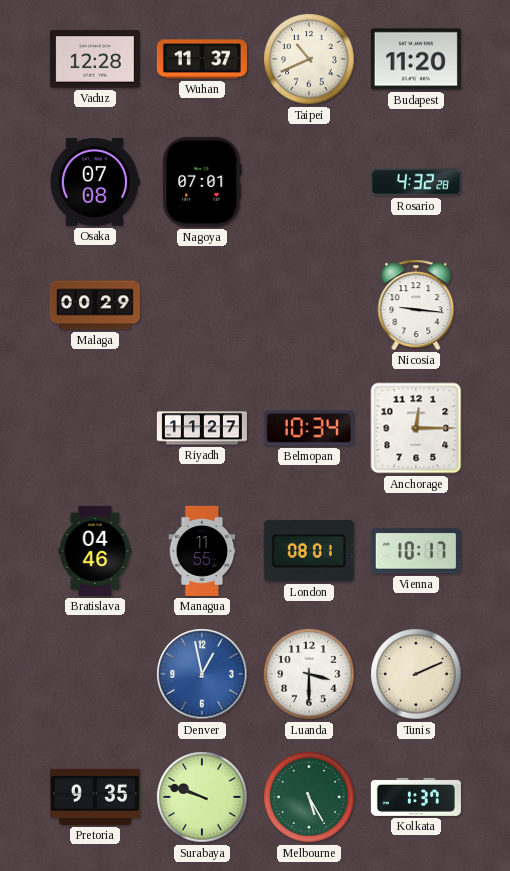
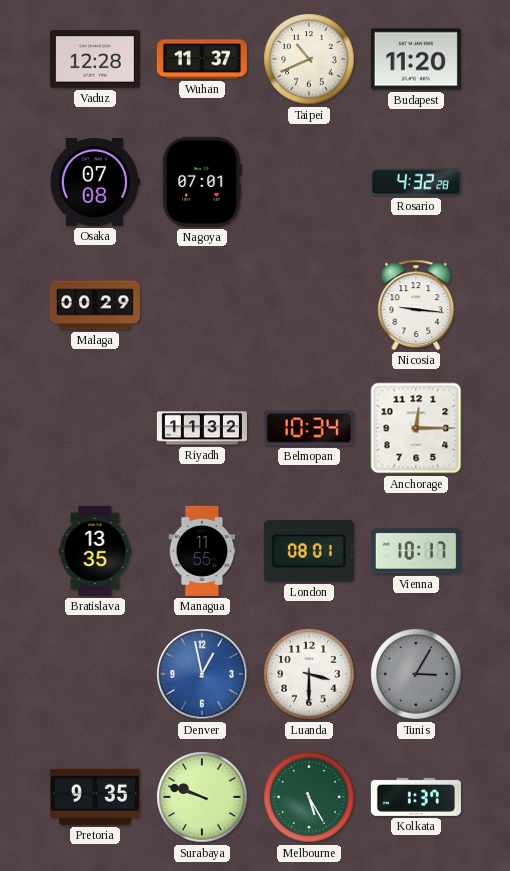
Riyadh: 11:27 -> 11:32 (202, 428)
Bratislava: 04:46 -> 13:35 (95, 551)
Tunis: 2:11 -> 3:05 (416, 674)
Tunis dial: cream -> grey (416, 674)
